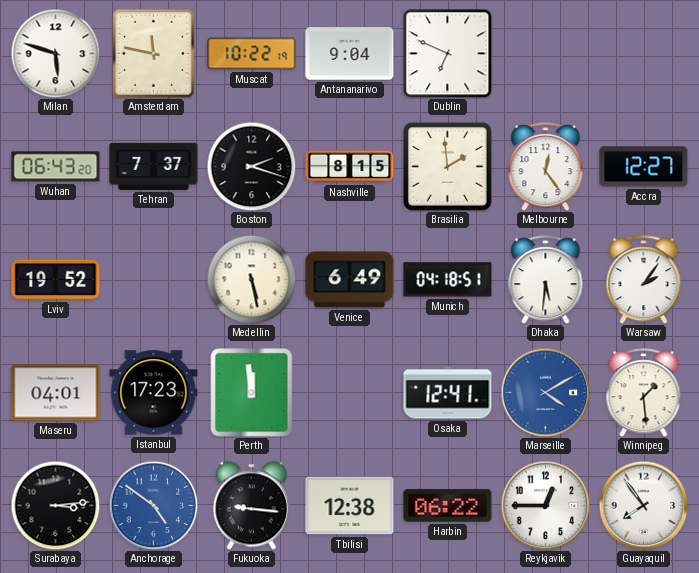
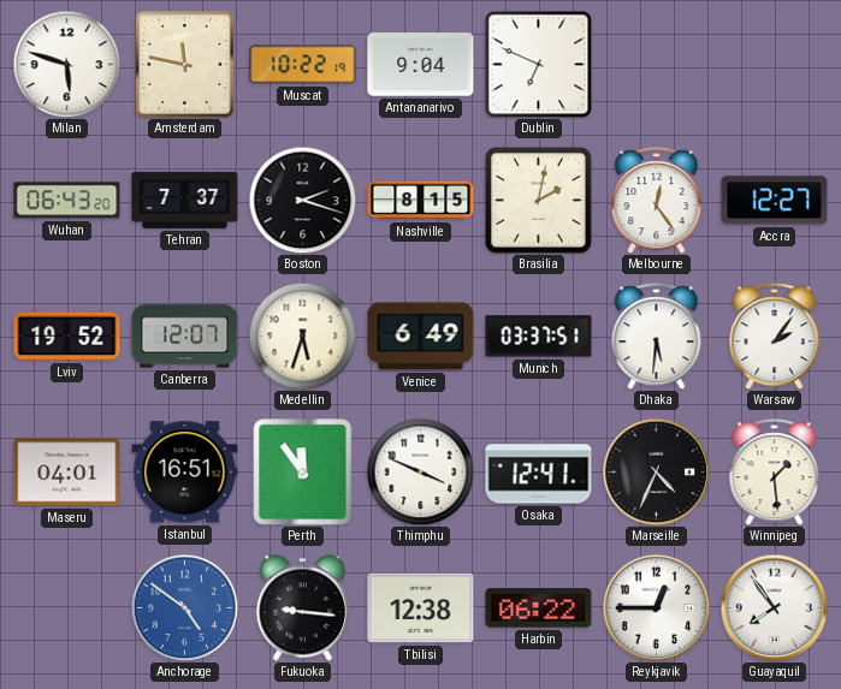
Brasilia: 1:59 -> 2:02 (538, 200)
Canberra: none -> 12:07 (185, 337)
Medellin: 5:28 -> 5:33 (302, 335)
Munich: 04:18 -> 03:37 (539, 337)
Istanbul: 17:23 -> 16:51 (185, 473)
Perth: 11:59 -> 11:54 (303, 473)
Thimphu: none -> 3:49 (420, 471)
Marseille: 4:10 -> 4:34 (656, 471)
Marseille dial: blue -> black (656, 471)
Surabaya: 3:14 -> none (55, 505)
